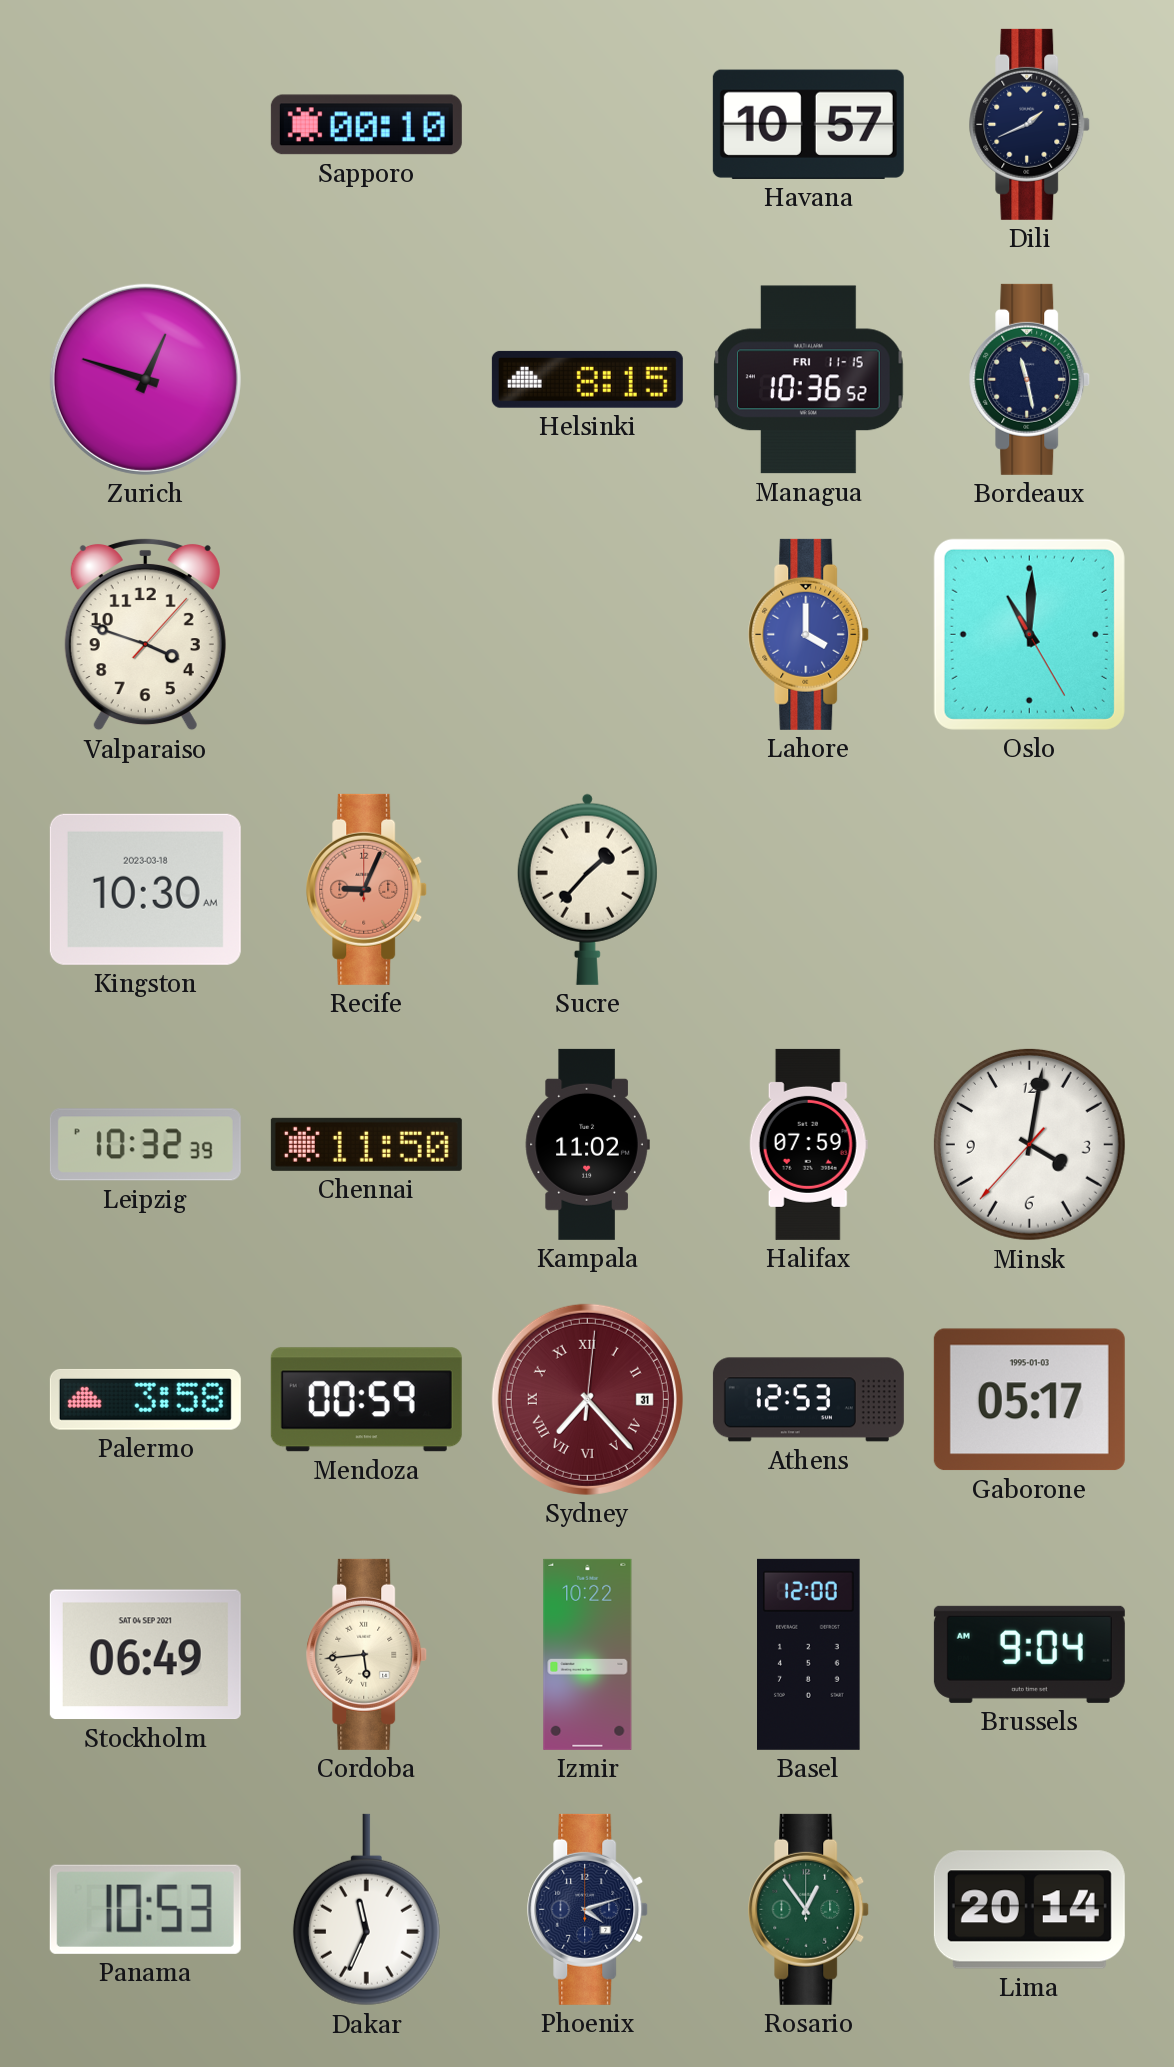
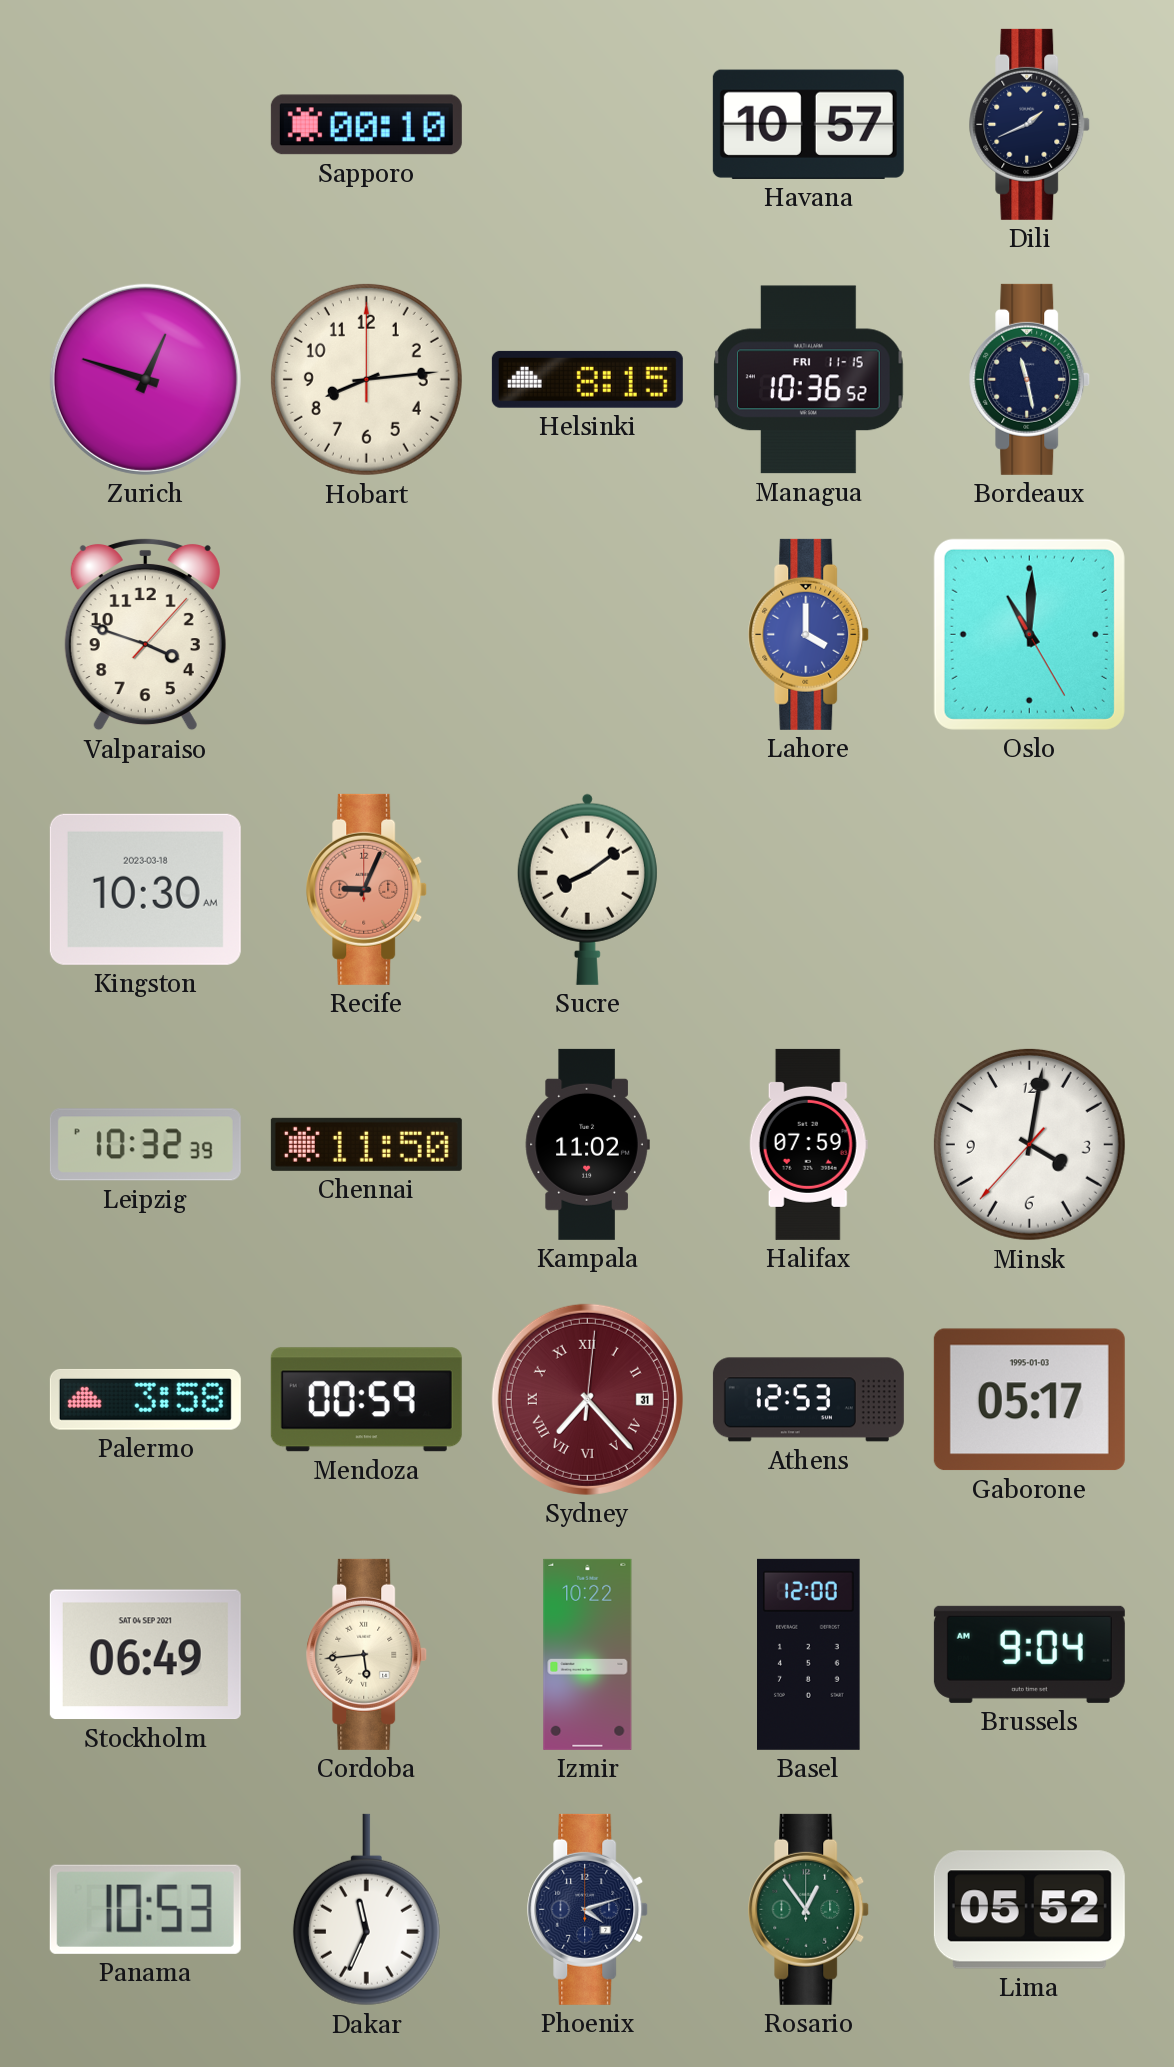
Hobart: none -> 8:14 (366, 379)
Sucre: 1:37 -> 8:09 (587, 889)
Lima: 20:14 -> 05:52 (1029, 1910)
